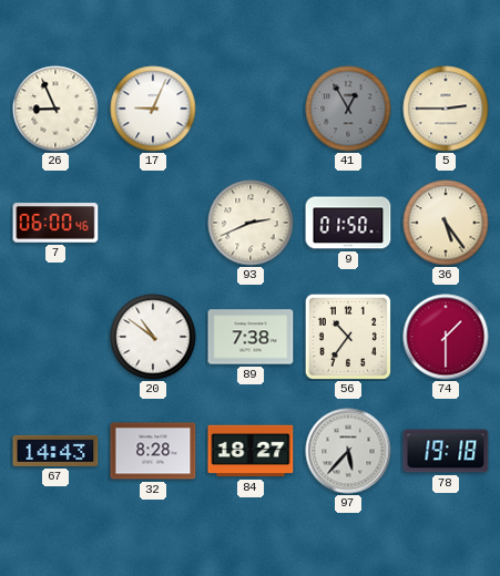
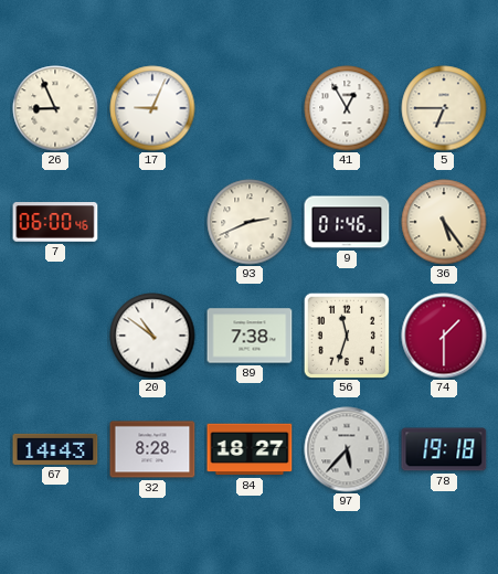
41 dial: grey -> white (347, 108)
5: 2:45 -> 6:45 (444, 108)
9: 01:50 -> 01:46 (347, 222)
56: 10:36 -> 11:33 (346, 334)
